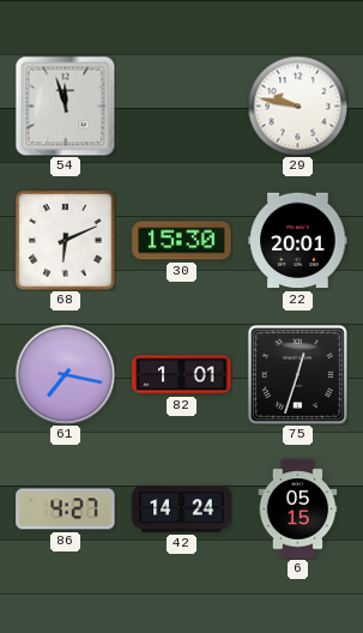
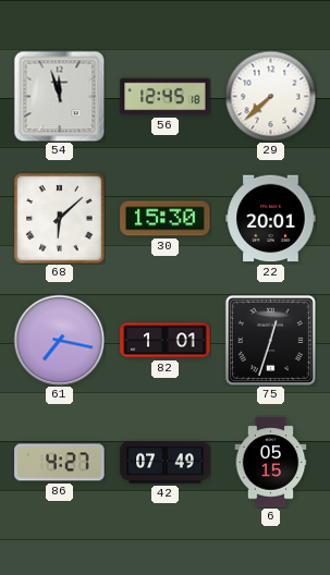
56: none -> 12:45 (166, 97)
29: 9:47 -> 7:38 (270, 96)
68: 6:11 -> 6:08 (60, 219)
42: 14:24 -> 07:49 (166, 463)
